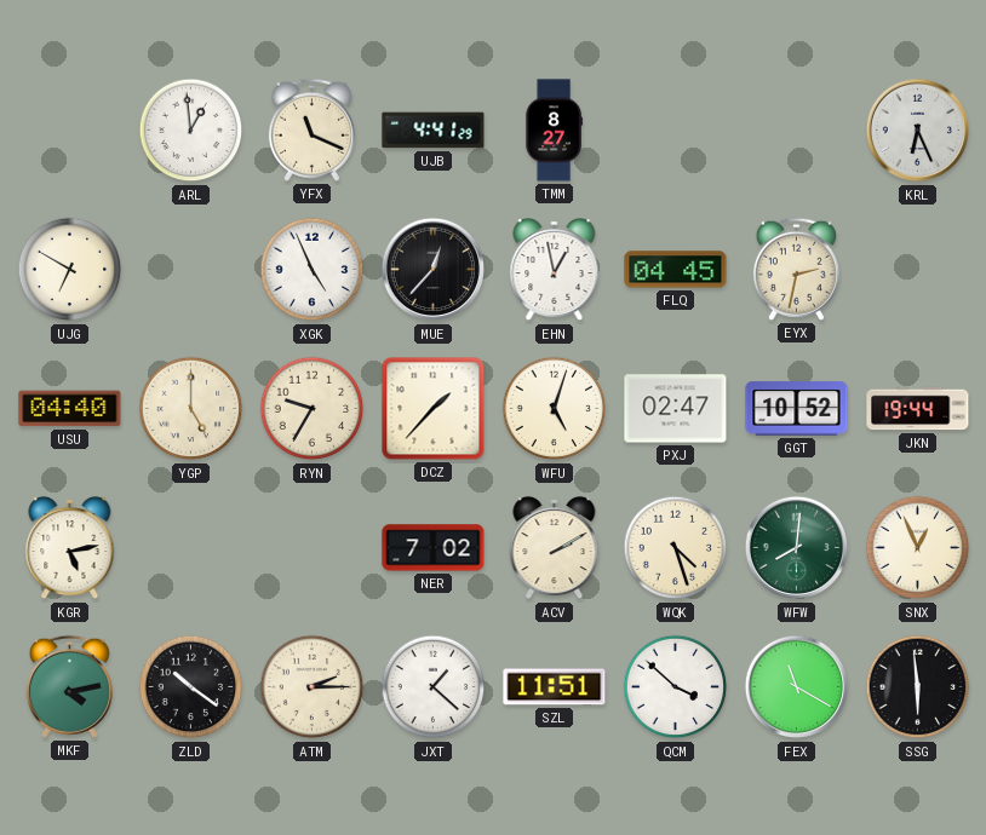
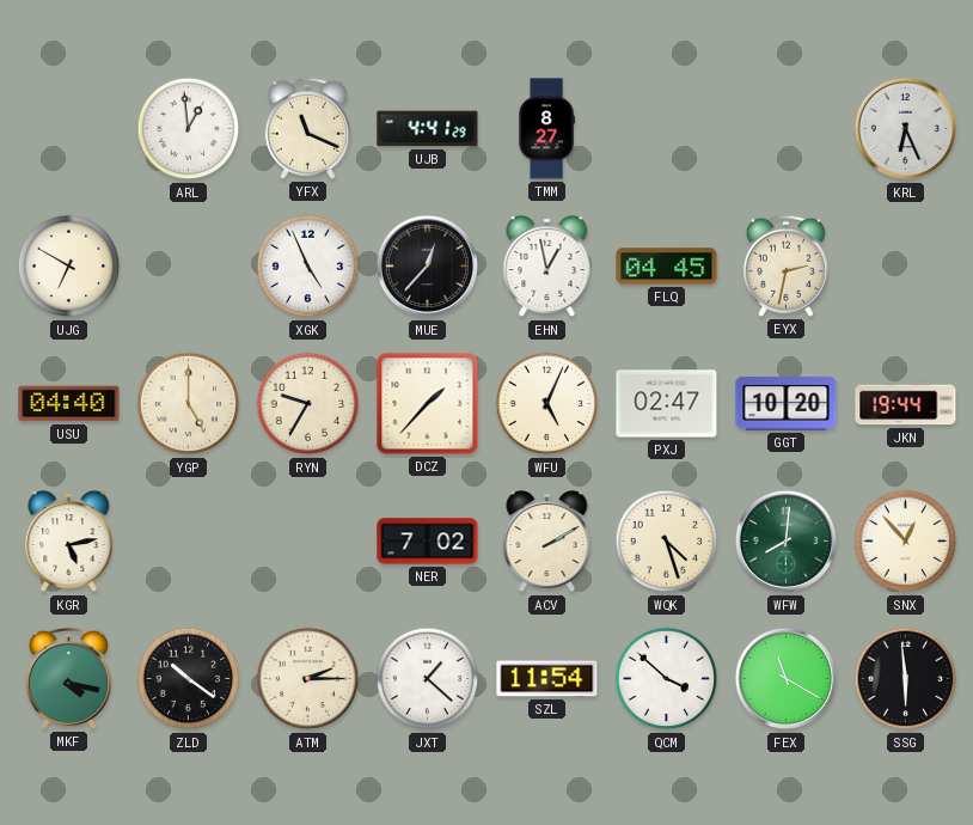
WFU: 5:03 -> 5:04 (547, 404)
GGT: 10:52 -> 10:20 (787, 404)
SNX: 12:56 -> 12:53 (906, 542)
MKF: 4:13 -> 4:17 (68, 678)
SZL: 11:51 -> 11:54 (547, 679)
